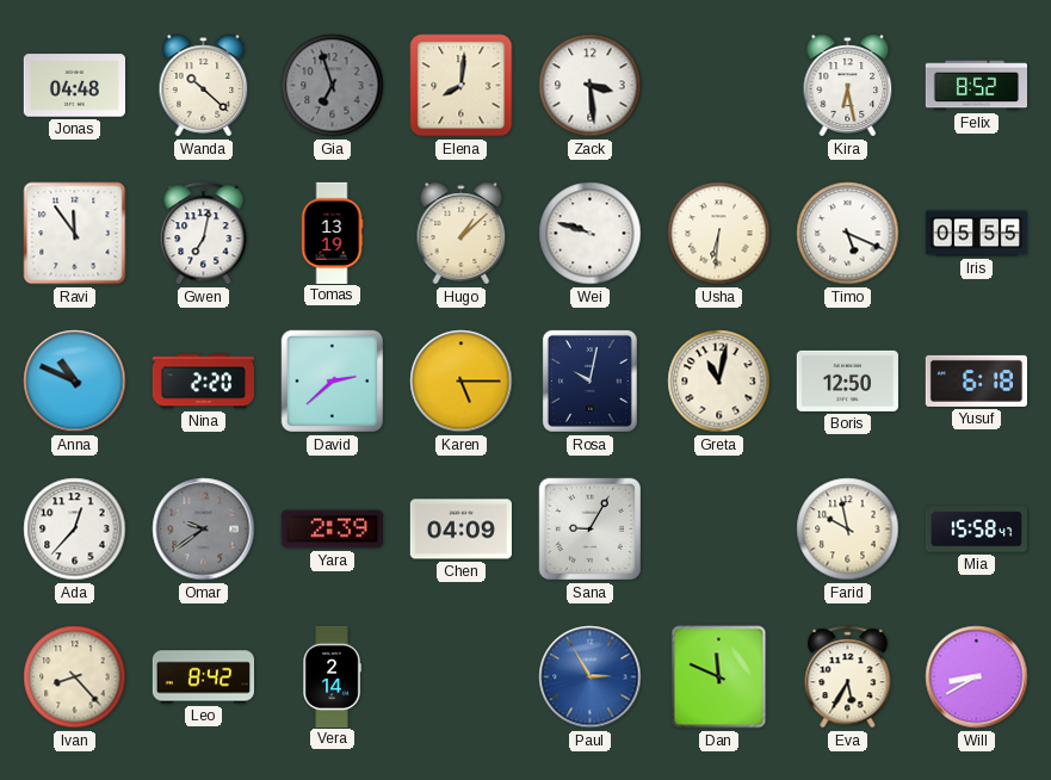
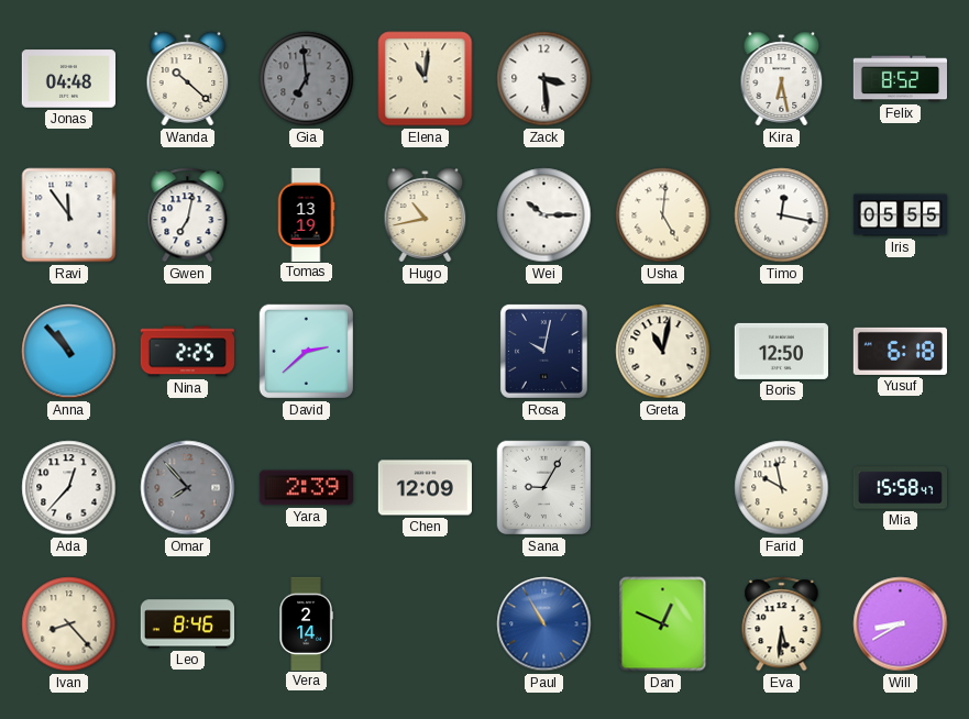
Gia: 6:57 -> 6:59 (307, 79)
Elena: 8:01 -> 11:01 (426, 79)
Hugo: 1:08 -> 10:43 (426, 215)
Wei: 9:48 -> 10:15 (544, 215)
Usha: 6:31 -> 5:01 (663, 215)
Timo: 5:19 -> 12:17 (782, 215)
Anna: 10:49 -> 10:53 (69, 352)
Nina: 2:20 -> 2:25 (187, 352)
Karen: 5:15 -> none (462, 382)
Omar: 9:39 -> 7:53 (188, 488)
Chen: 04:09 -> 12:09 (425, 488)
Leo: 8:42 -> 8:46 (187, 624)
Paul: 2:55 -> 10:55 (544, 624)
Dan: 11:49 -> 12:49 (663, 624)
Eva: 5:35 -> 5:31 (782, 624)
